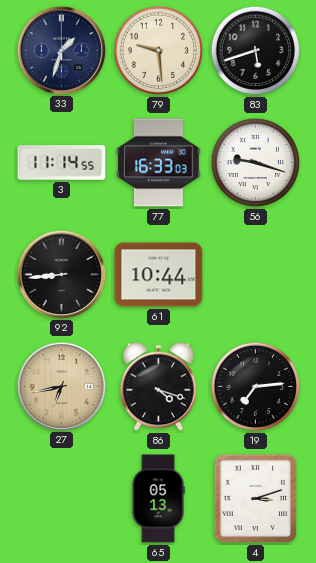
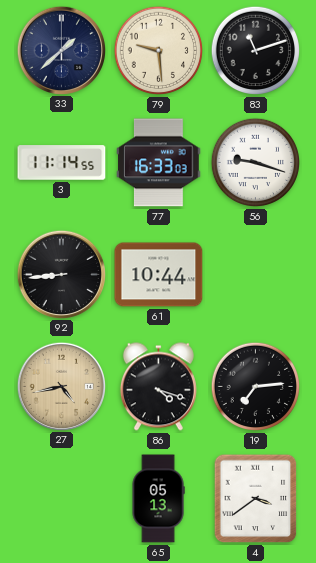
33: 1:33 -> 1:38 (61, 50)
83: 5:42 -> 11:12 (256, 51)
27: 6:43 -> 4:43 (61, 386)
4: 3:12 -> 3:39 (256, 499)
